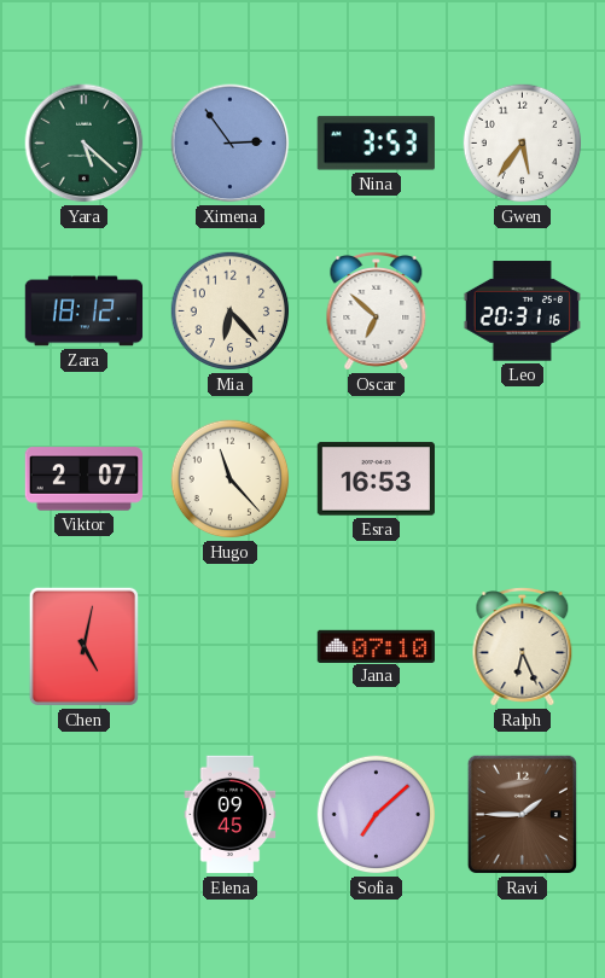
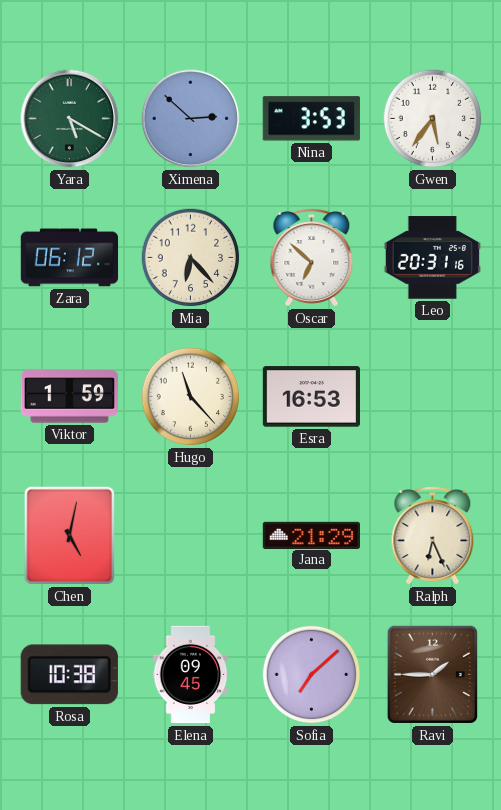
Yara: 5:22 -> 5:20 (70, 119)
Ximena: 2:54 -> 2:52 (191, 119)
Zara: 18:12 -> 06:12 (70, 258)
Viktor: 2:07 -> 1:59 (69, 397)
Jana: 07:10 -> 21:29 (311, 535)
Rosa: none -> 10:38 (69, 675)
